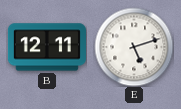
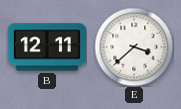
E: 5:12 -> 3:38 (134, 47)
